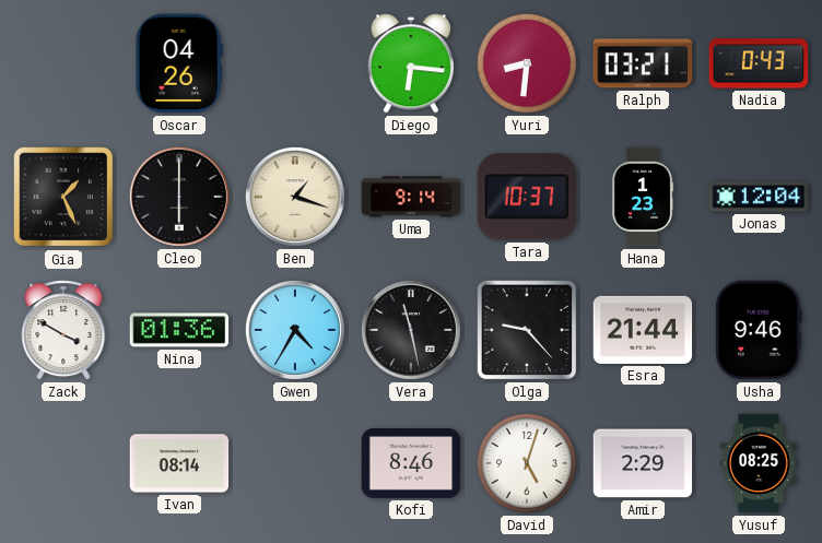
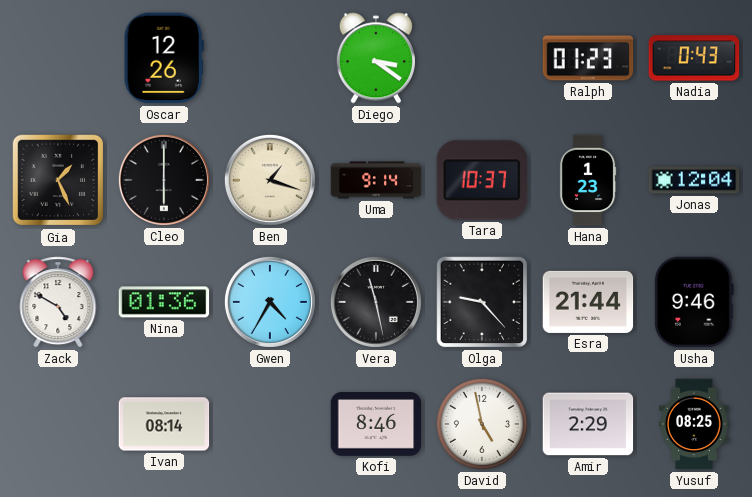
Oscar: 04:26 -> 12:26 (164, 58)
Diego: 6:16 -> 3:21 (375, 58)
Yuri: 8:31 -> none (527, 63)
Ralph: 03:21 -> 01:23 (588, 58)
Zack: 3:50 -> 4:50 (58, 302)
David: 5:03 -> 4:58 (482, 424)
